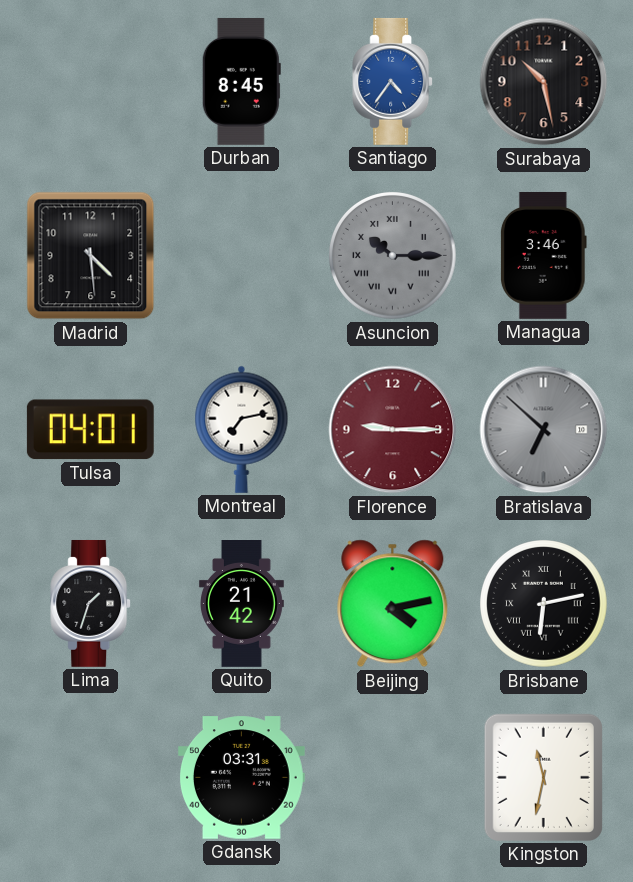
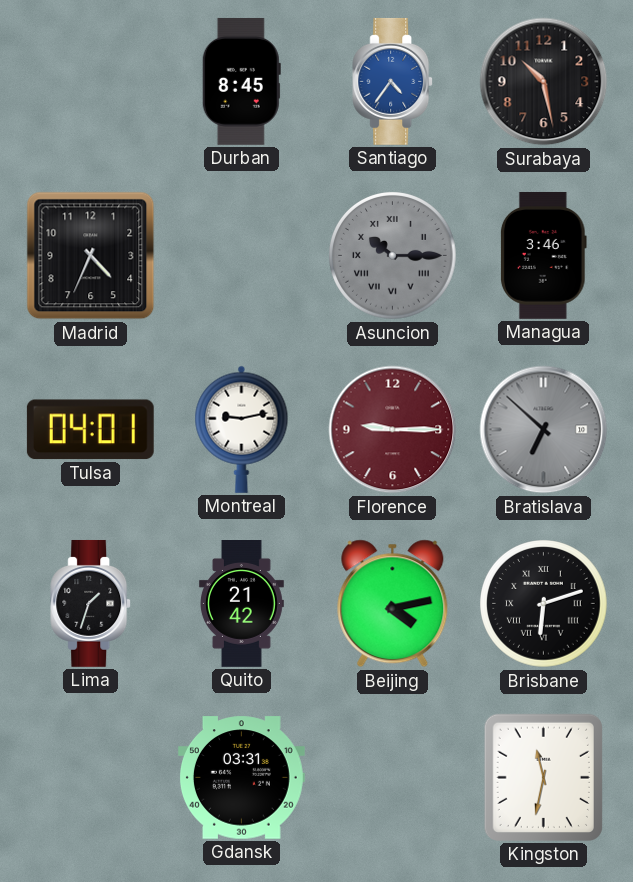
Madrid: 4:29 -> 4:34 (91, 256)
Montreal: 7:13 -> 9:13 (242, 429)
Brisbane: 6:13 -> 6:12 (544, 604)
